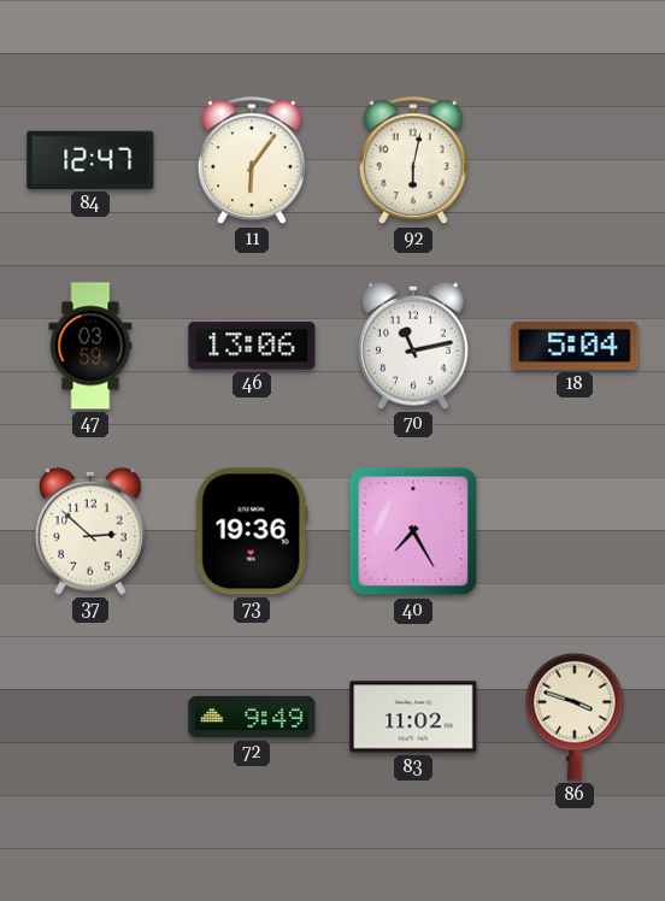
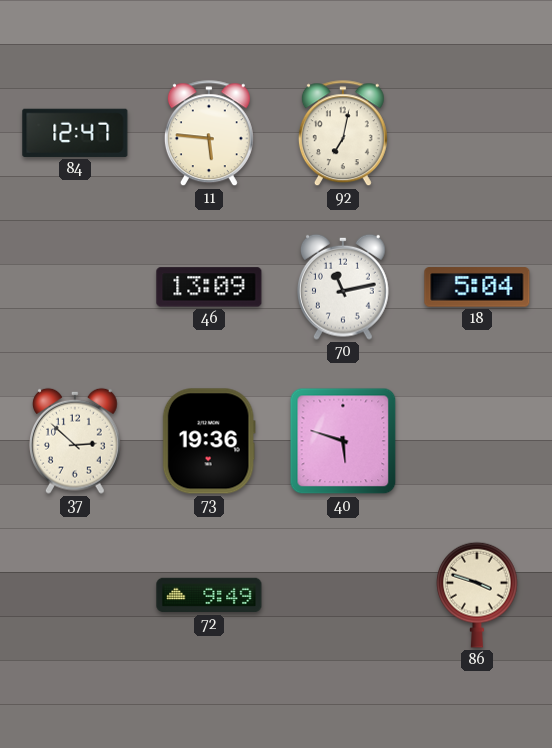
11: 6:06 -> 5:46 (209, 134)
92: 6:02 -> 7:02 (343, 134)
47: 03:59 -> none (90, 346)
46: 13:06 -> 13:09 (209, 287)
40: 7:25 -> 5:48 (343, 441)
83: 11:02 -> none (413, 717)
